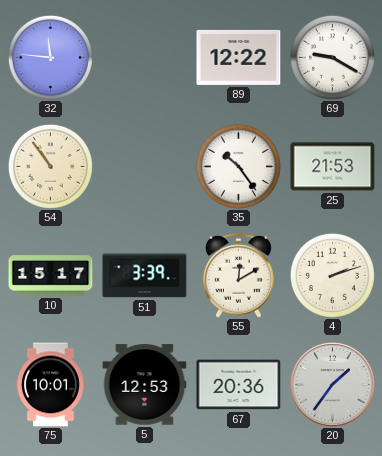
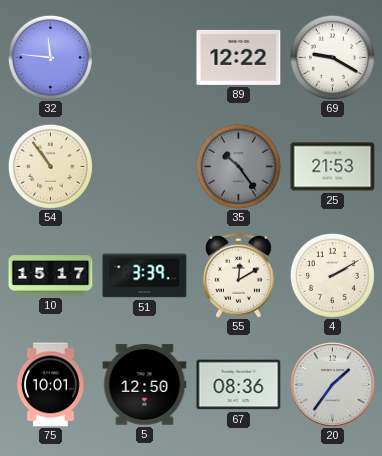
35 dial: white -> grey (238, 166)
4: 2:12 -> 2:10 (332, 275)
5: 12:53 -> 12:50 (145, 385)
67: 20:36 -> 08:36 (239, 385)
